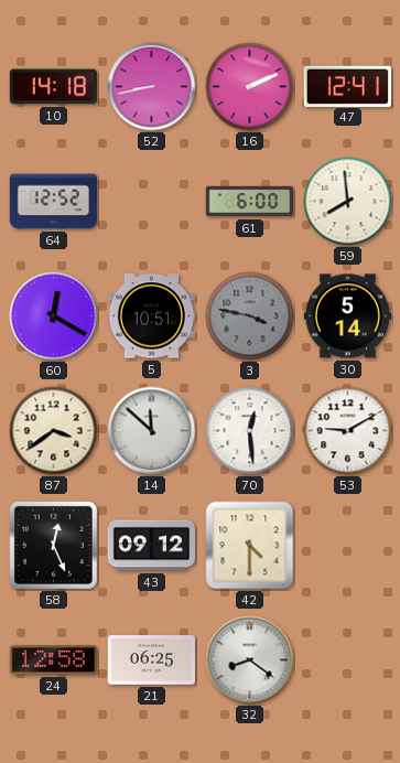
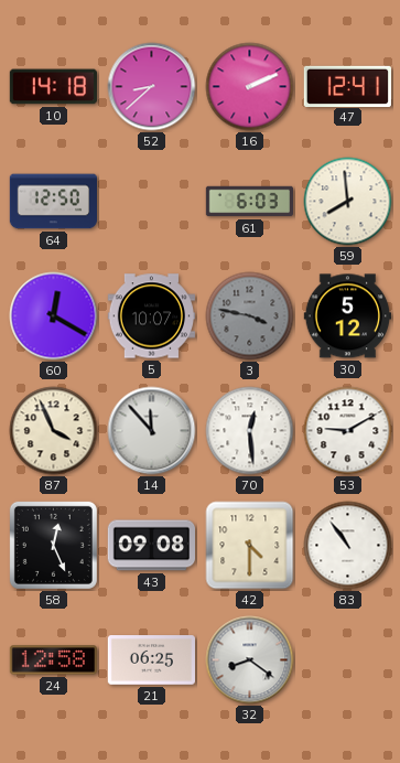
52: 8:43 -> 8:38 (152, 87)
64: 12:52 -> 12:50 (53, 202)
61: 6:00 -> 6:03 (250, 202)
5: 10:51 -> 10:07 (151, 316)
30: 5:14 -> 5:12 (347, 316)
87: 3:39 -> 3:56 (54, 431)
14: 11:52 -> 11:53 (152, 431)
43: 09:12 -> 09:08 (151, 546)
83: none -> 10:54 (348, 546)
